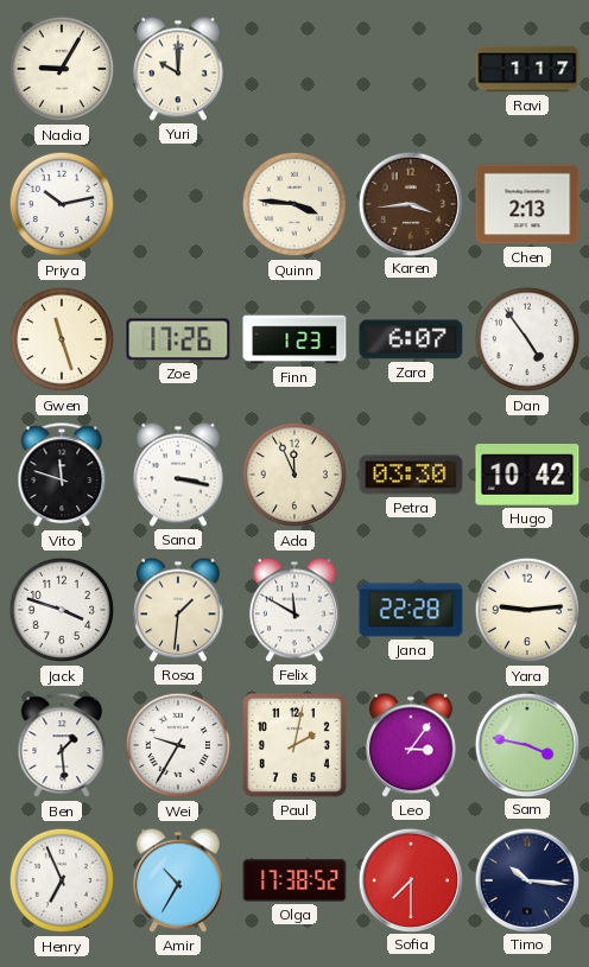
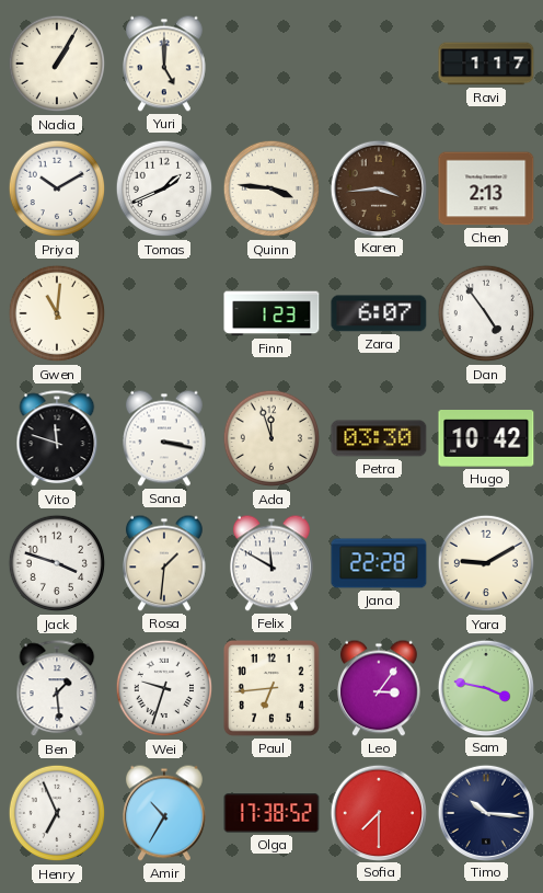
Nadia: 9:05 -> 1:05 (57, 64)
Yuri: 10:00 -> 5:00 (165, 64)
Priya: 10:13 -> 10:10 (57, 188)
Tomas: none -> 1:41 (164, 188)
Gwen: 11:27 -> 11:01 (57, 313)
Zoe: 17:26 -> none (178, 339)
Ada: 11:56 -> 11:57 (271, 438)
Yara: 9:14 -> 9:10 (486, 563)
Wei: 9:35 -> 9:33 (164, 688)
Paul: 2:02 -> 6:44 (271, 688)
